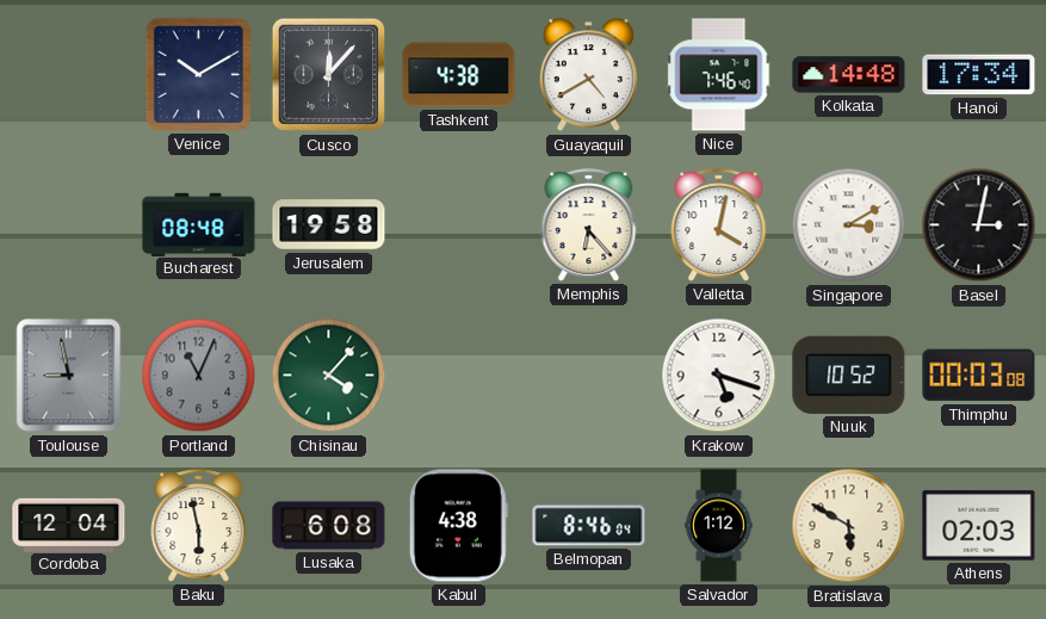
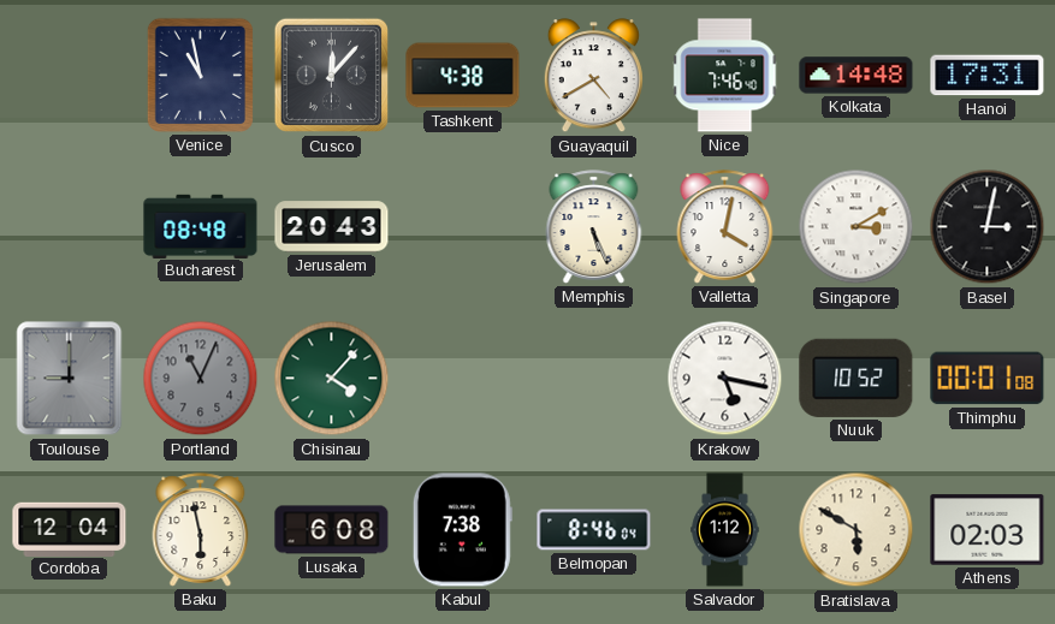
Venice: 10:10 -> 10:58 (200, 75)
Hanoi: 17:34 -> 17:31 (988, 76)
Jerusalem: 19:58 -> 20:43 (332, 227)
Memphis: 6:23 -> 5:26 (594, 227)
Toulouse: 8:58 -> 9:00 (70, 379)
Krakow: 5:18 -> 5:17 (725, 379)
Thimphu: 00:03 -> 00:01 (988, 379)
Kabul: 4:38 -> 7:38 (462, 530)
